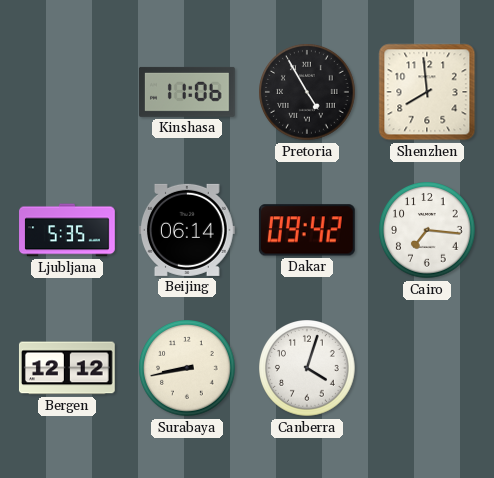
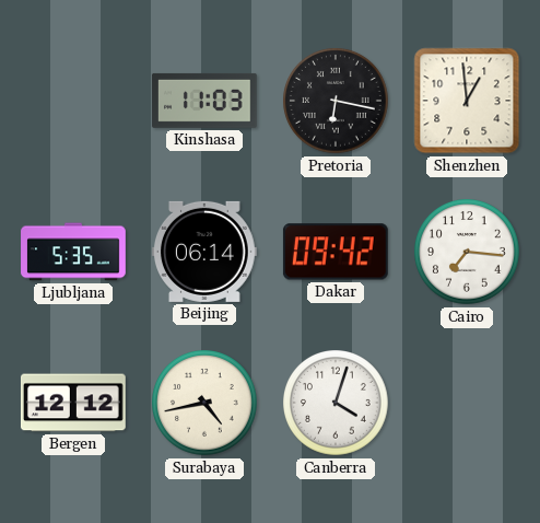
Kinshasa: 11:06 -> 11:03 (204, 101)
Pretoria: 4:55 -> 6:17 (336, 101)
Shenzhen: 7:59 -> 12:59 (467, 101)
Surabaya: 8:43 -> 4:43 (204, 403)
